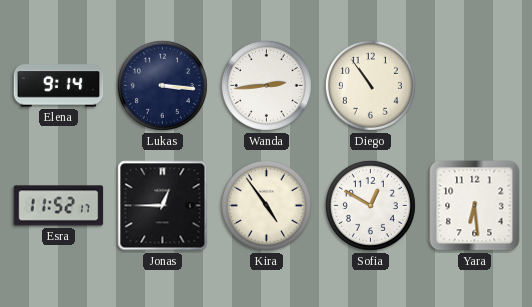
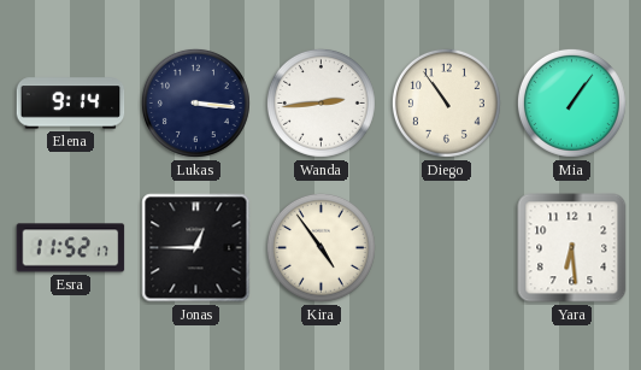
Mia: none -> 1:06 (571, 102)
Sofia: 12:50 -> none (370, 205)
